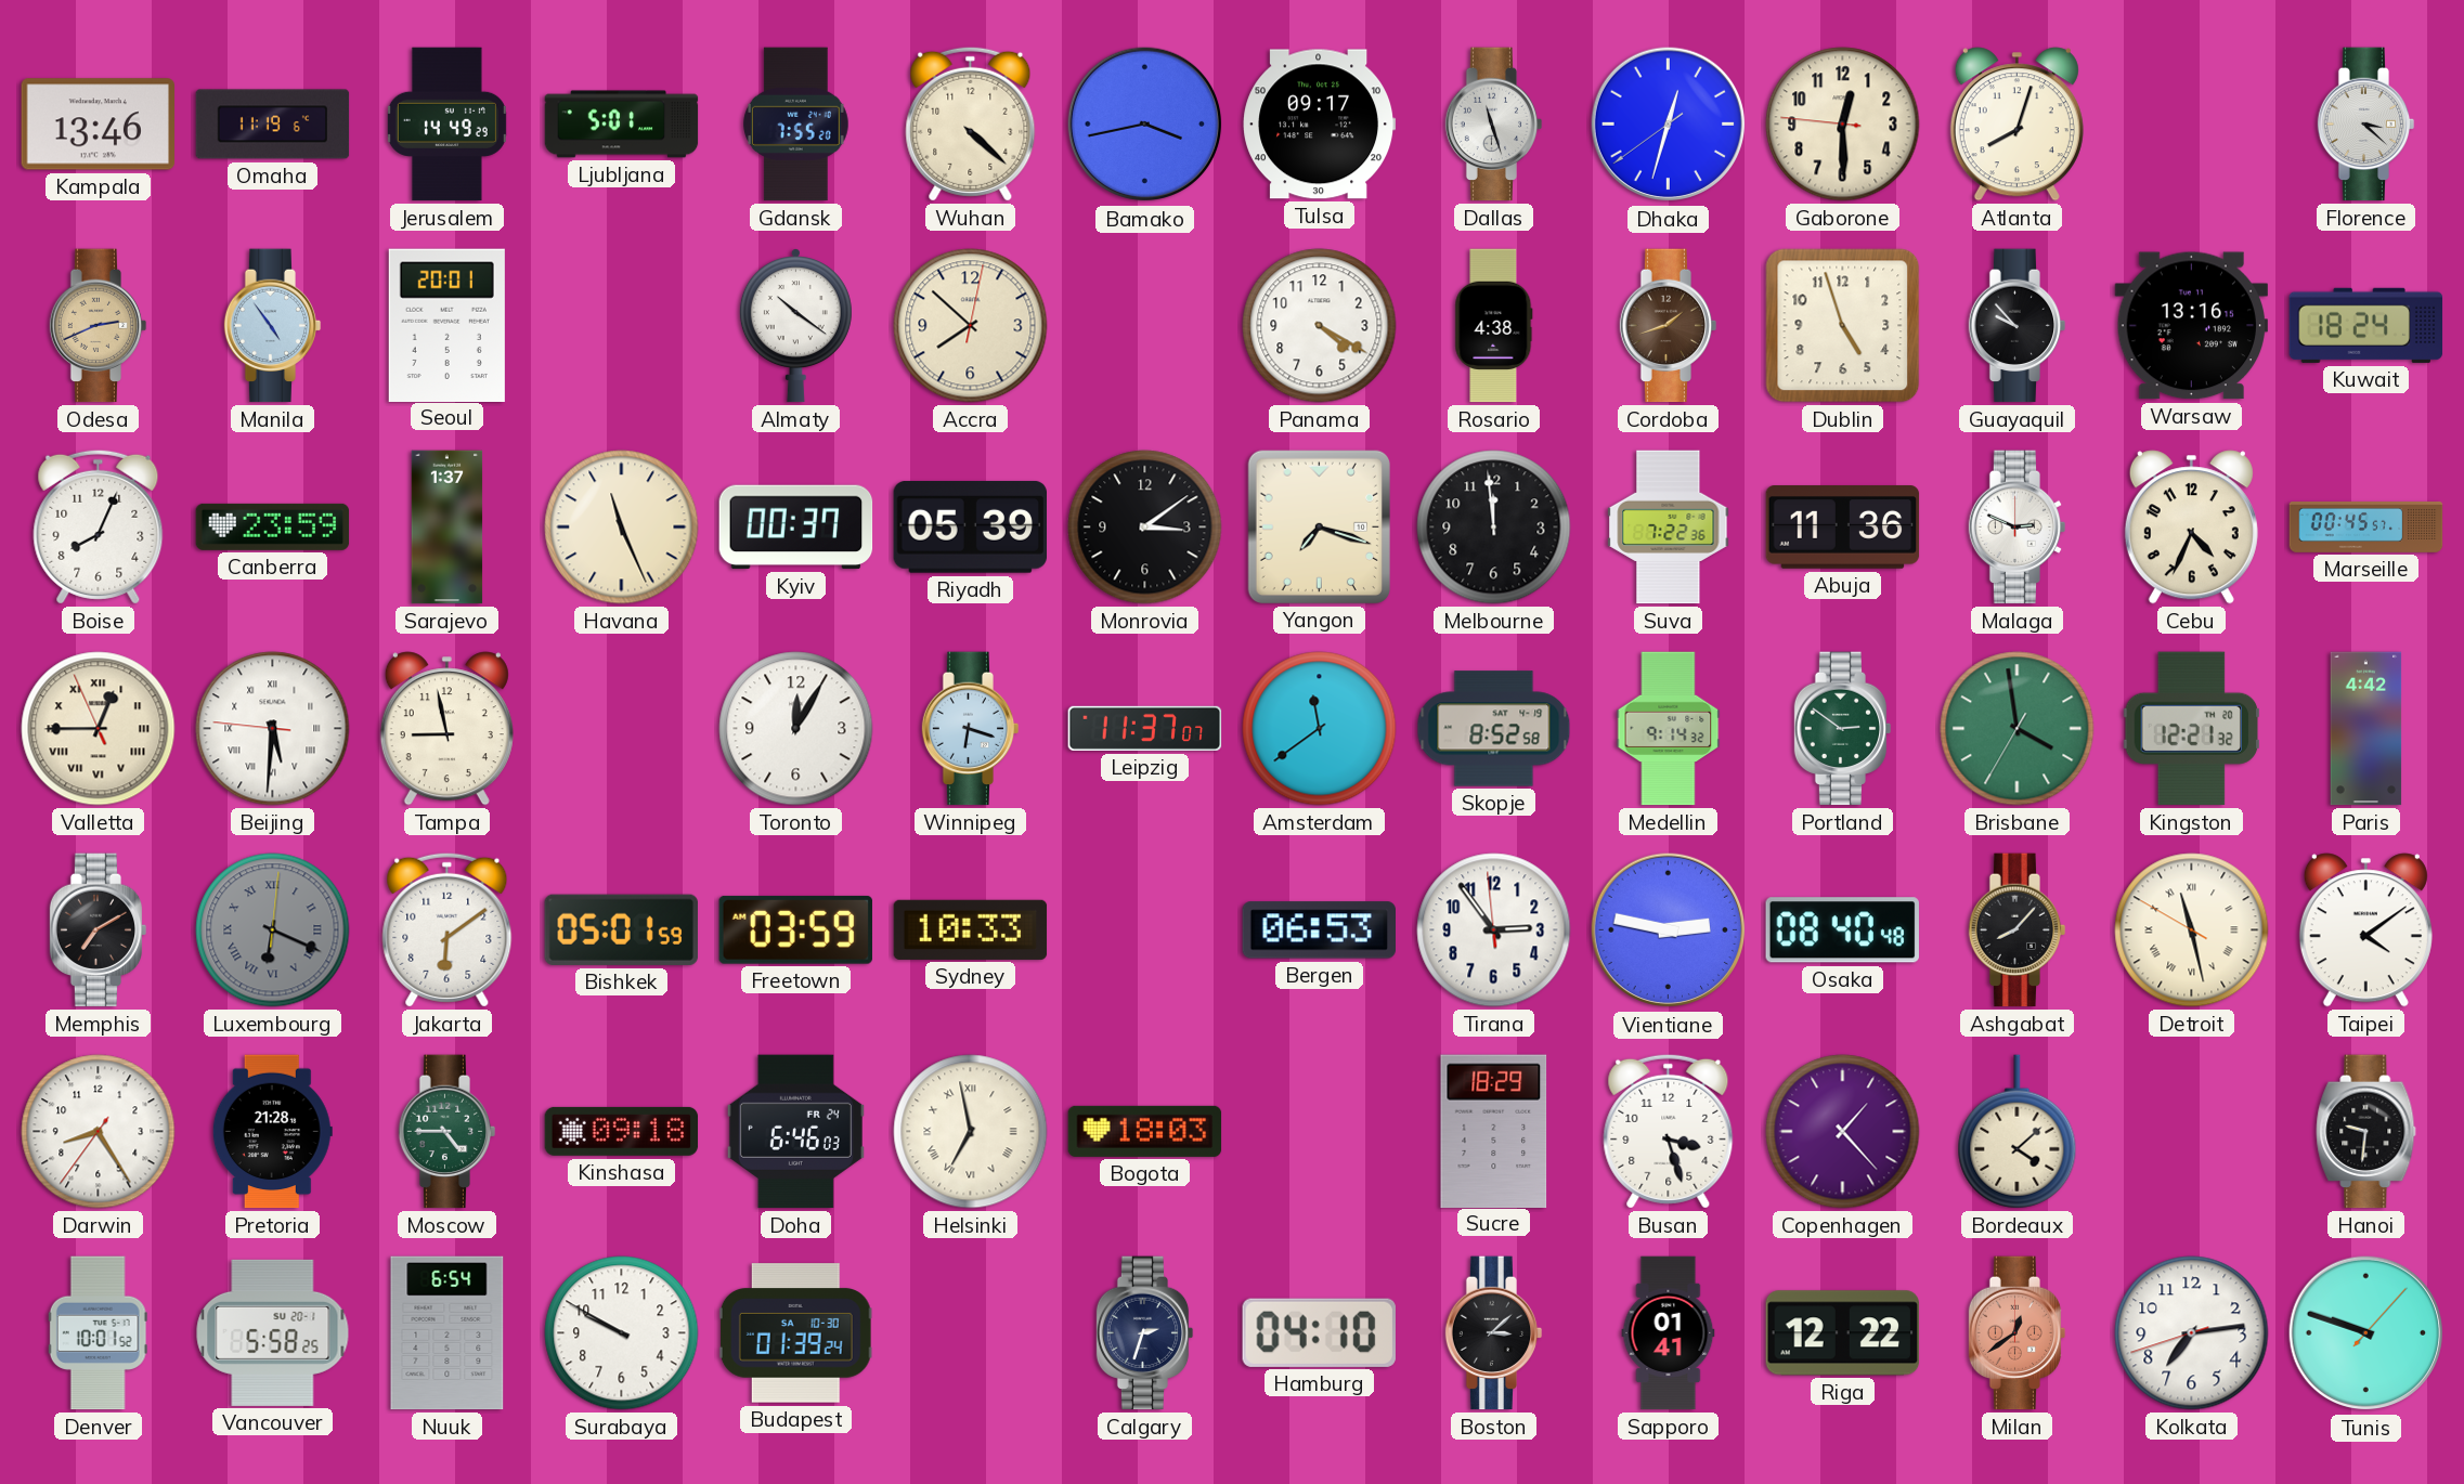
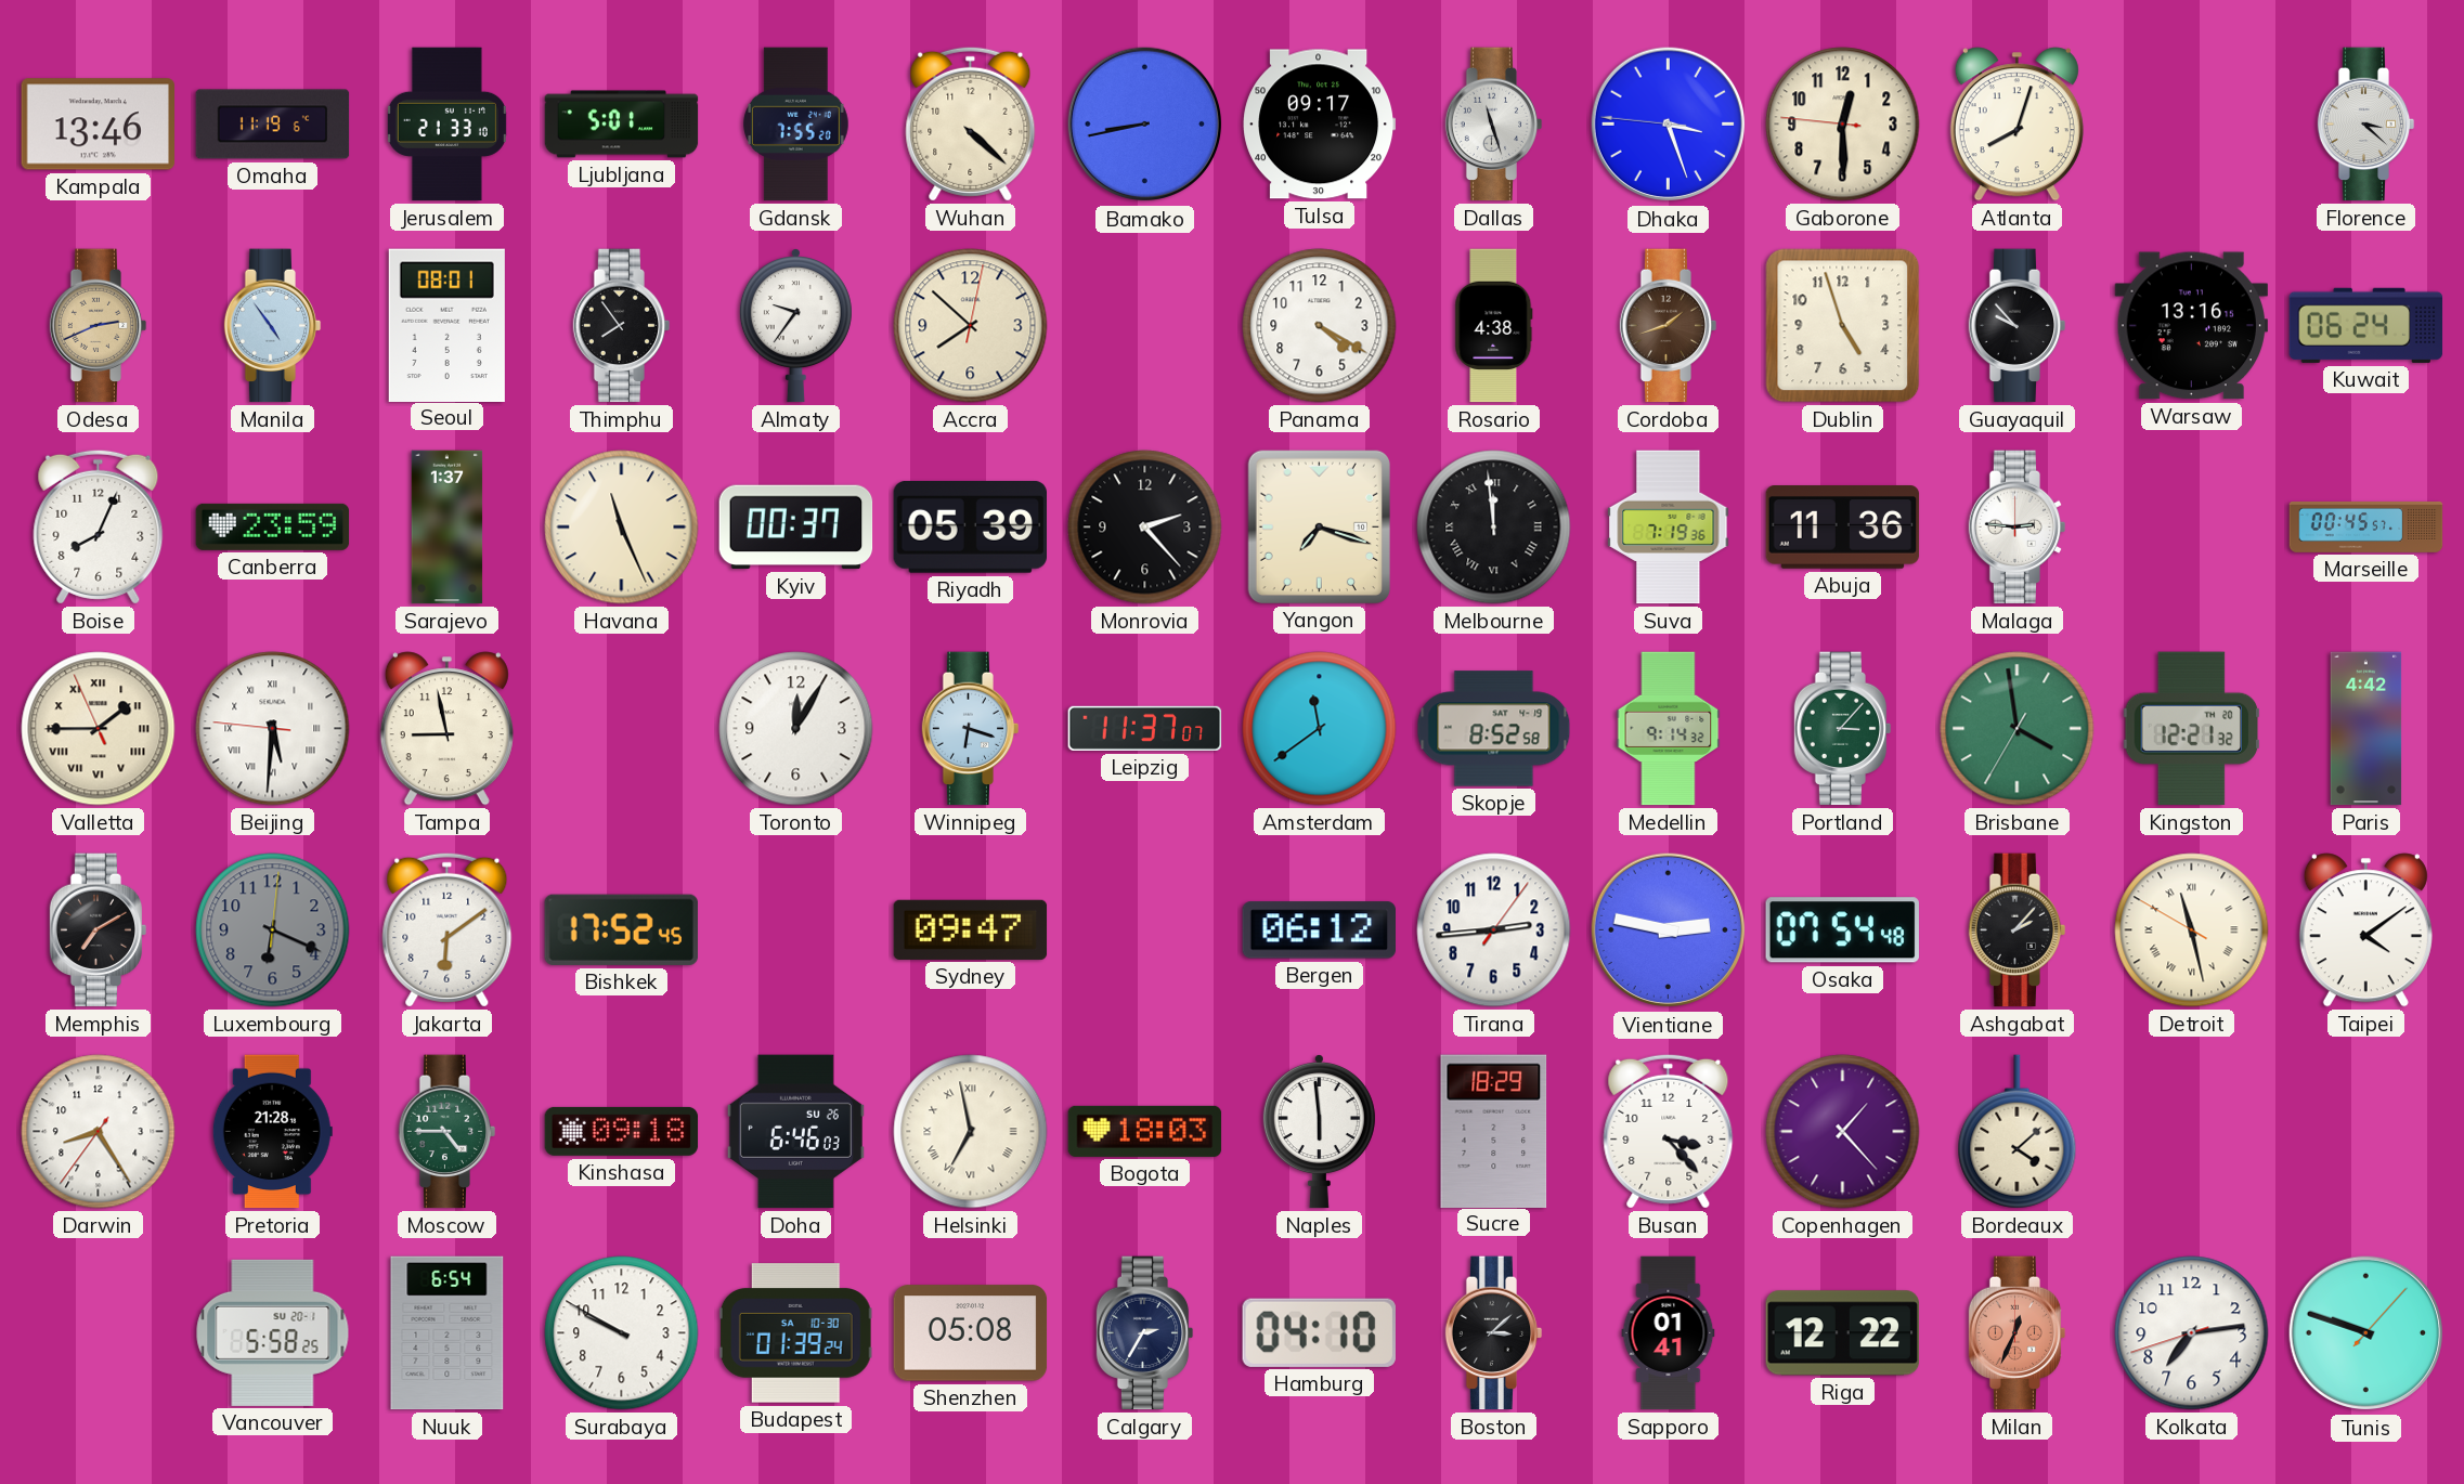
Jerusalem: 14:49 -> 21:33 (446, 125)
Bamako: 3:43 -> 8:43 (1145, 125)
Dhaka: 12:32 -> 3:26 (1669, 125)
Seoul: 20:01 -> 08:01 (446, 325)
Thimphu: none -> 7:54 (622, 326)
Almaty: 10:21 -> 9:36 (795, 326)
Kuwait: 18:24 -> 06:24 (2366, 325)
Monrovia: 3:09 -> 2:23 (1145, 528)
Melbourne numerals: Arabic -> Roman (1494, 528)
Suva: 7:22 -> 7:19 (1669, 528)
Malaga: 2:49 -> 2:46 (2018, 528)
Cebu: 4:34 -> none (2191, 528)
Valletta: 12:44 -> 1:44 (99, 729)
Portland: 2:51 -> 3:07 (1843, 729)
Luxembourg numerals: Roman -> Arabic (273, 930)
Bishkek: 05:01 -> 17:52 (621, 929)
Freetown: 03:59 -> none (795, 929)
Sydney: 10:33 -> 09:47 (971, 929)
Bergen: 06:53 -> 06:12 (1319, 930)
Tirana: 2:53 -> 2:44 (1494, 930)
Osaka: 08:40 -> 07:54 (1842, 930)
Ashgabat: 8:07 -> 2:07 (2018, 930)
Doha date: FR 24 -> SU 26 (795, 1132)
Naples: none -> 5:59 (1319, 1132)
Busan: 3:27 -> 3:23 (1669, 1131)
Hanoi: 9:31 -> none (2366, 1132)
Denver: 10:01 -> none (98, 1333)
Shenzhen: none -> 05:08 (971, 1333)
Calgary: 2:33 -> 2:35 (1145, 1333)
Milan: 12:39 -> 12:34 (2018, 1333)
